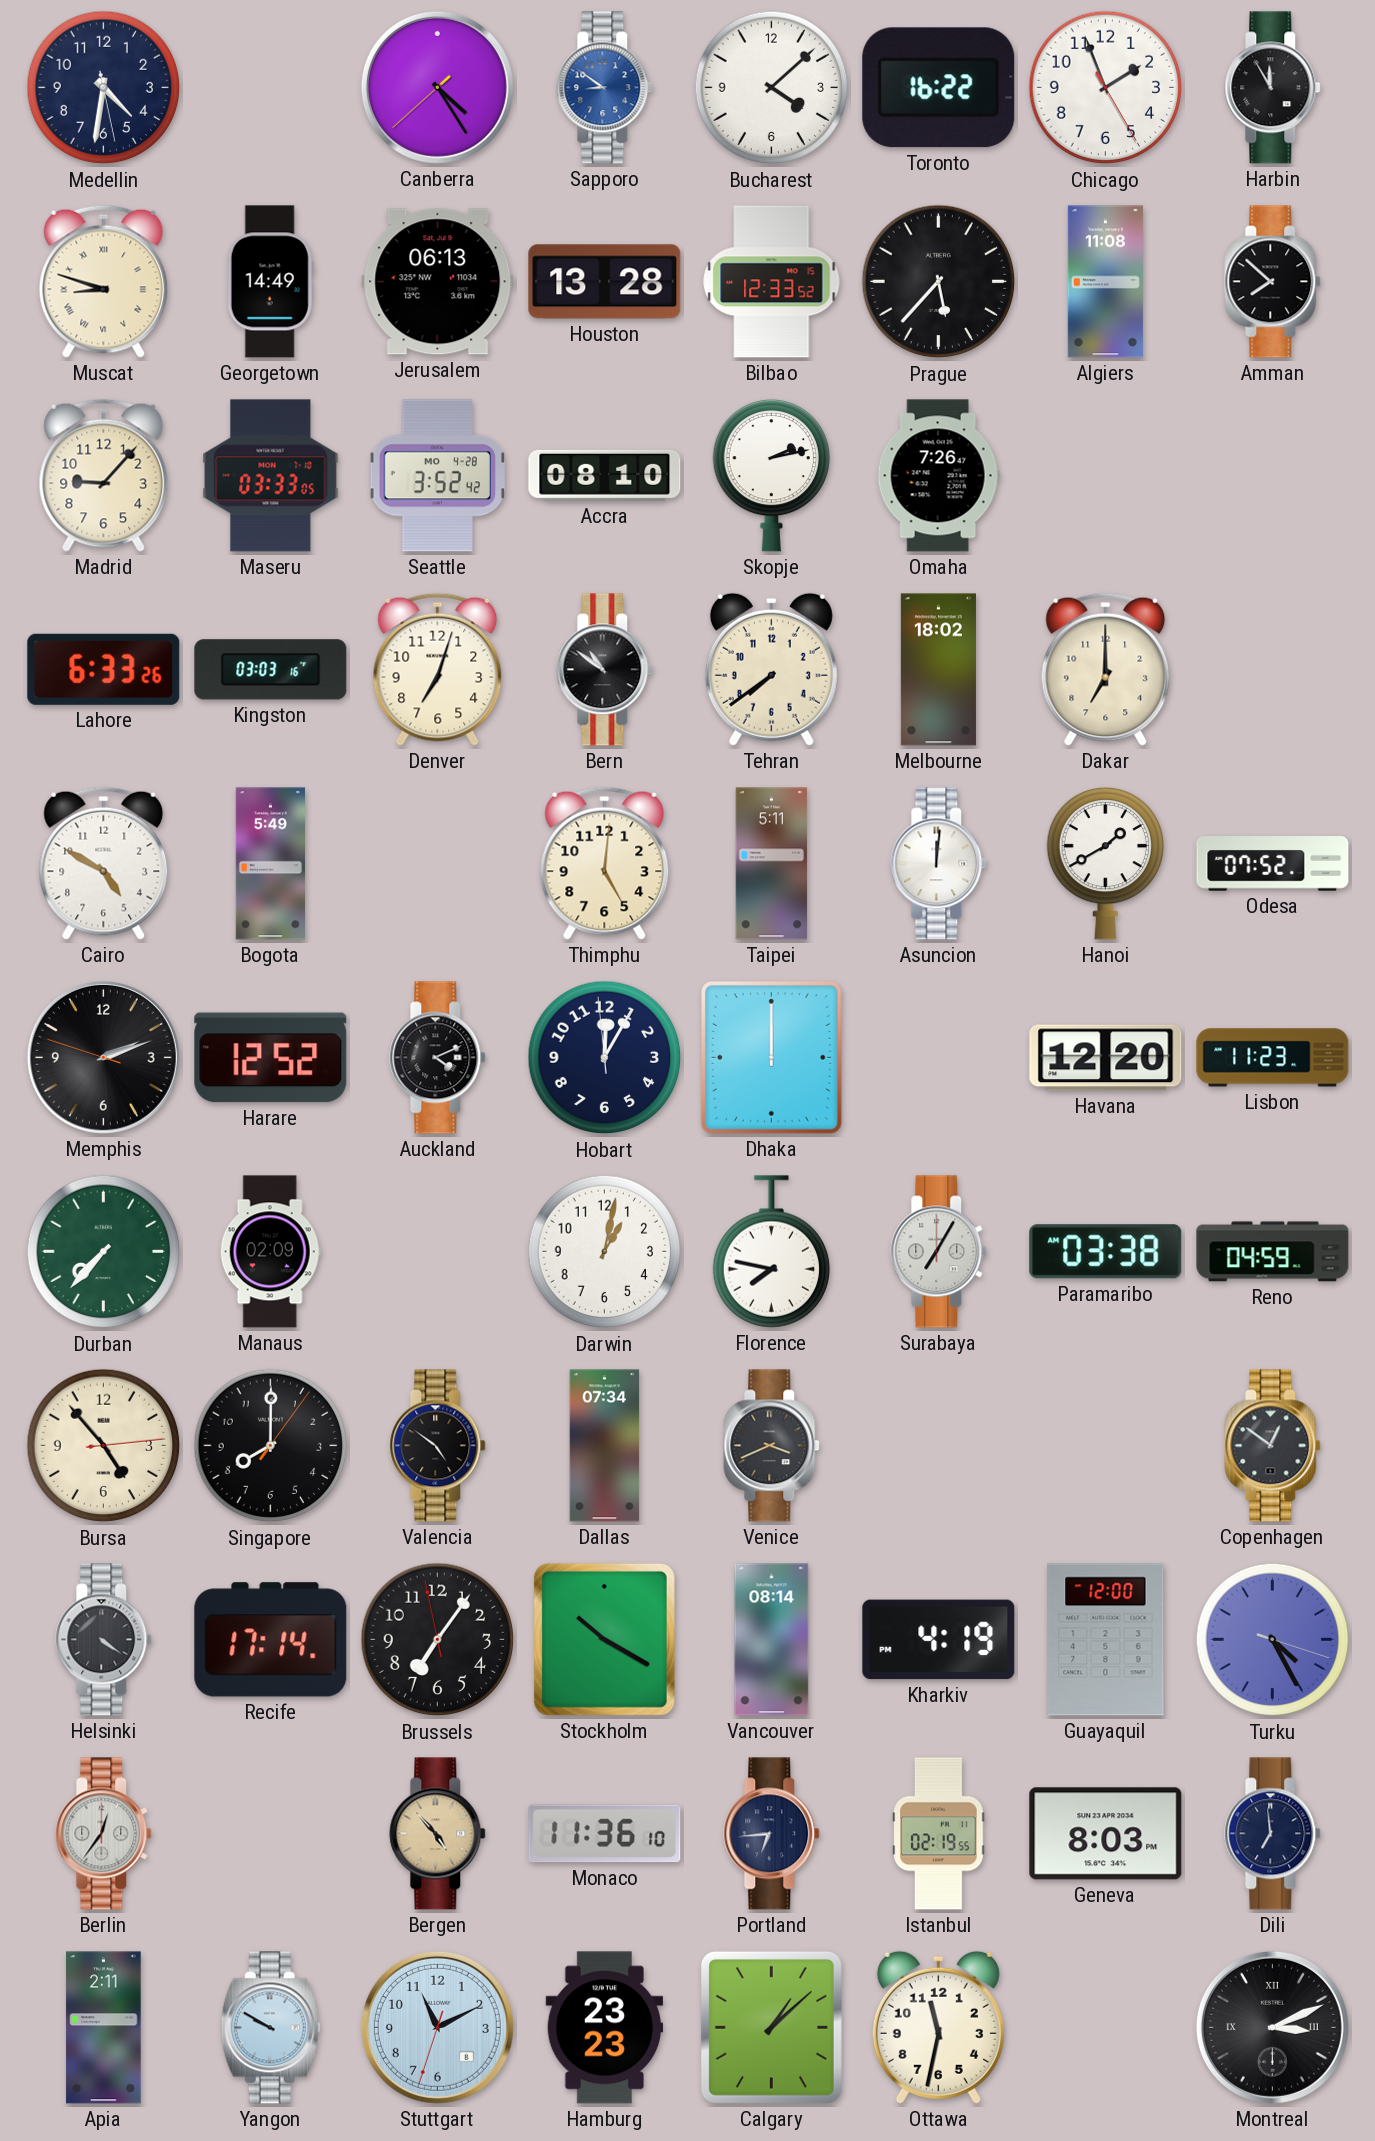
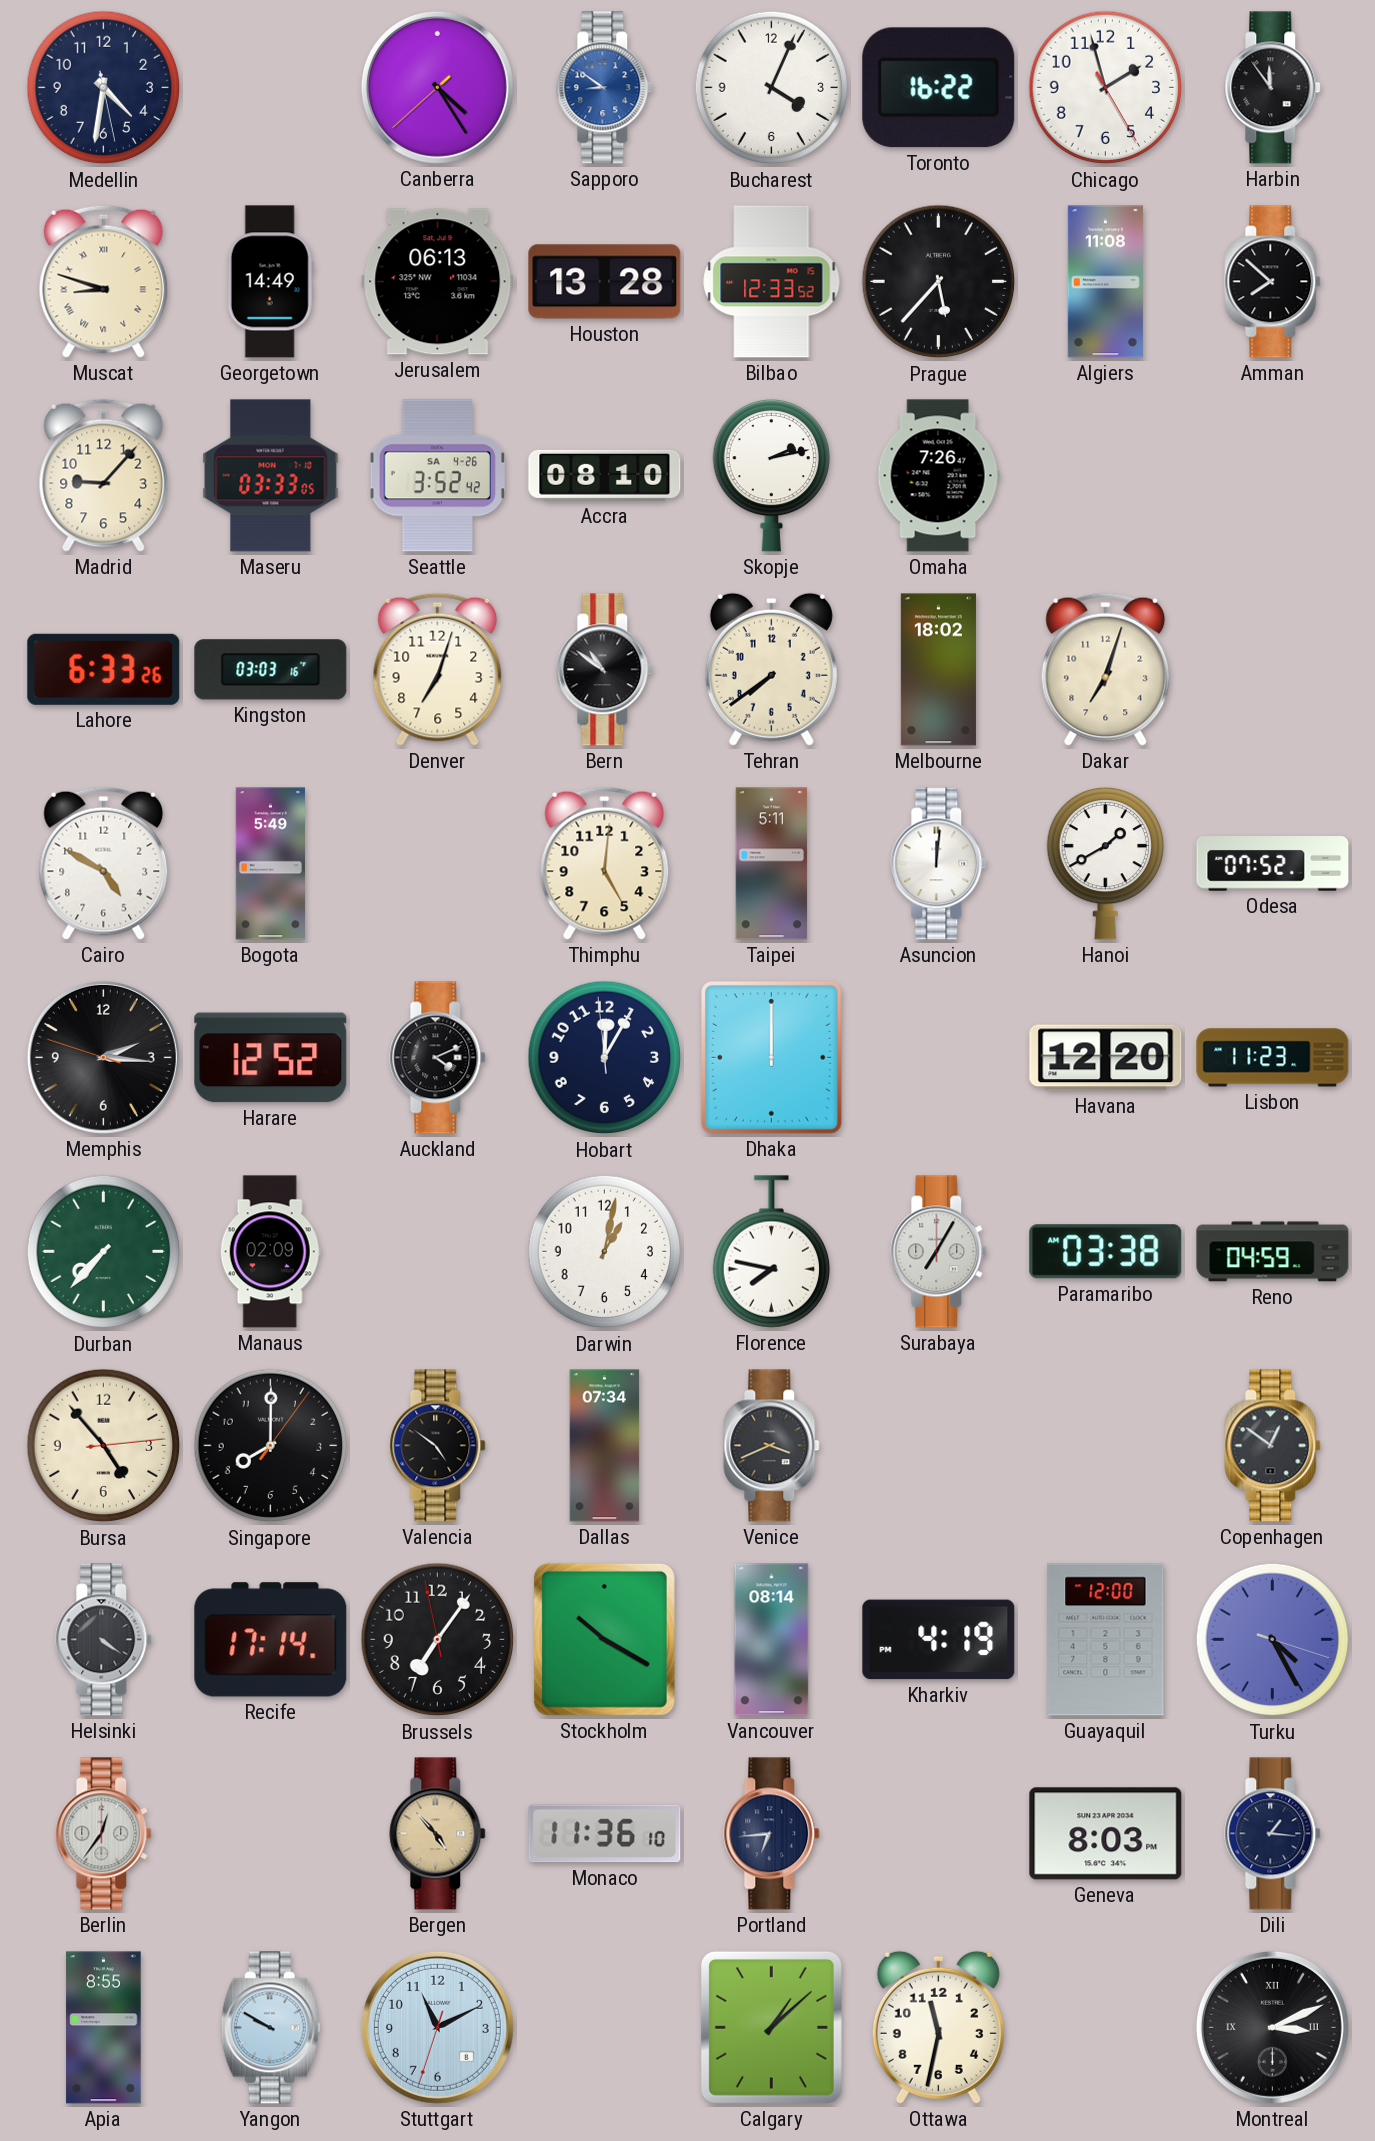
Bucharest: 4:08 -> 4:04 (772, 88)
Chicago: 1:56 -> 1:57 (1106, 88)
Harbin: 11:55 -> 11:54 (1273, 88)
Seattle date: MO 4-28 -> SA 4-26 (437, 476)
Dakar: 7:00 -> 7:03 (1106, 669)
Memphis: 2:11 -> 2:15 (103, 1057)
Istanbul: 02:19 -> none (939, 1834)
Dili: 6:59 -> 1:16 (1273, 1834)
Apia: 2:11 -> 8:55 (104, 2028)
Hamburg: 23:23 -> none (605, 2028)
